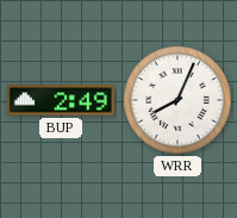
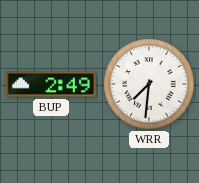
WRR: 8:04 -> 7:31 (149, 84)
